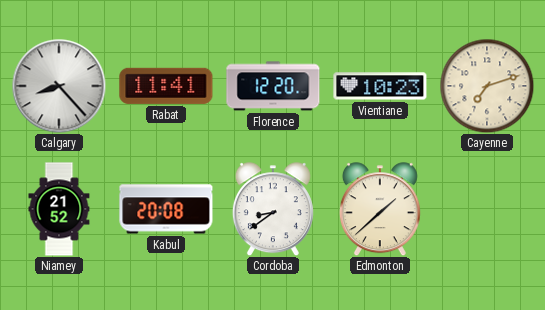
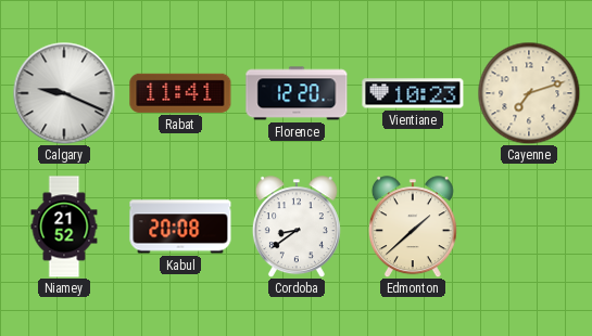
Calgary: 8:23 -> 9:19 (64, 93)
